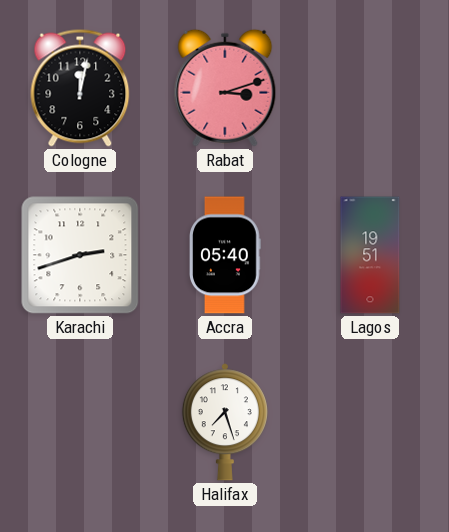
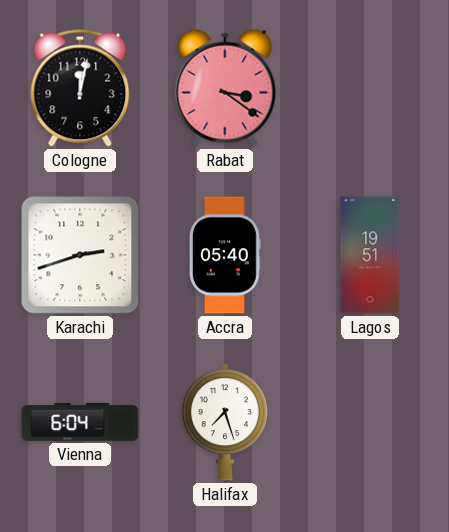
Rabat: 3:12 -> 3:21 (225, 88)
Vienna: none -> 6:04 (80, 422)
